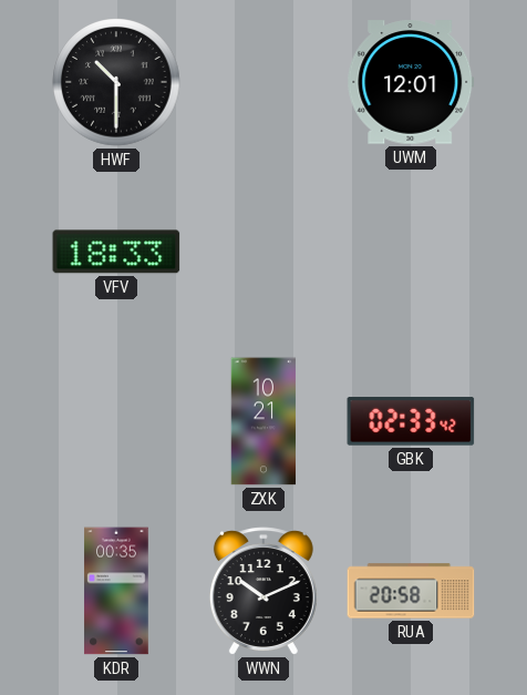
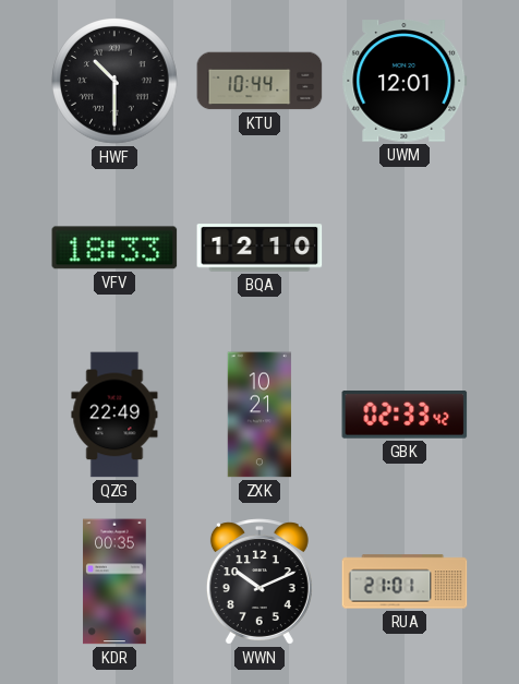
KTU: none -> 10:44 (259, 81)
BQA: none -> 12:10 (259, 248)
QZG: none -> 22:49 (114, 415)
RUA: 20:58 -> 21:01 (405, 581)
